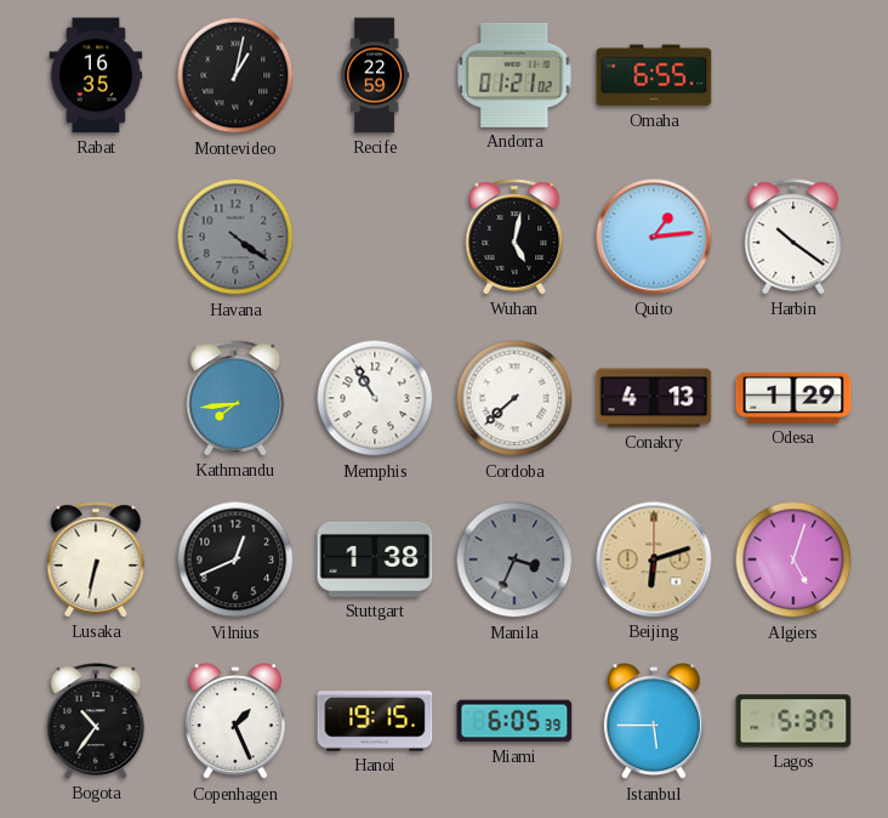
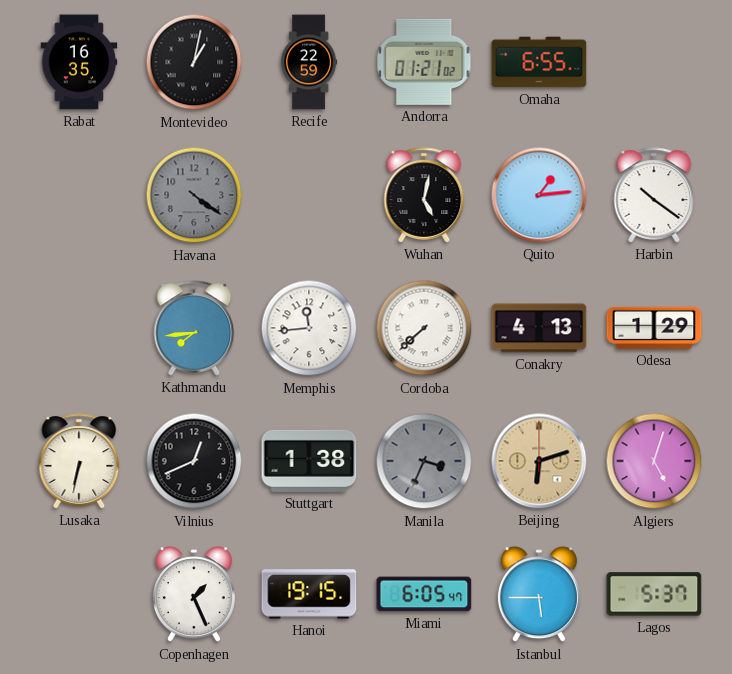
Memphis: 10:55 -> 11:44 (309, 328)
Bogota: 10:36 -> none (96, 721)
Miami: 6:05:39 -> 6:05:47 (424, 594)
